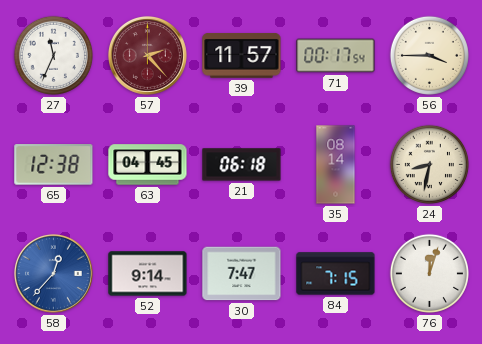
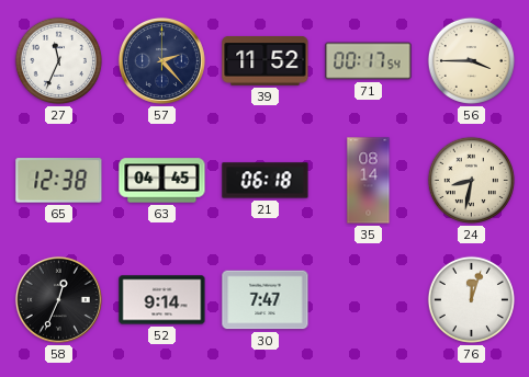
57 dial: burgundy -> navy (161, 60)
39: 11:57 -> 11:52 (266, 61)
58: 12:37 -> 12:34 (58, 299)
58 dial: blue -> black (58, 299)
84: 7:15 -> none (336, 274)
